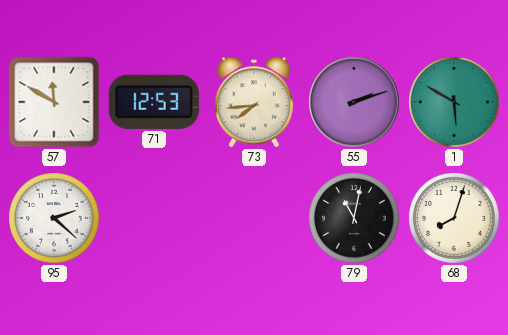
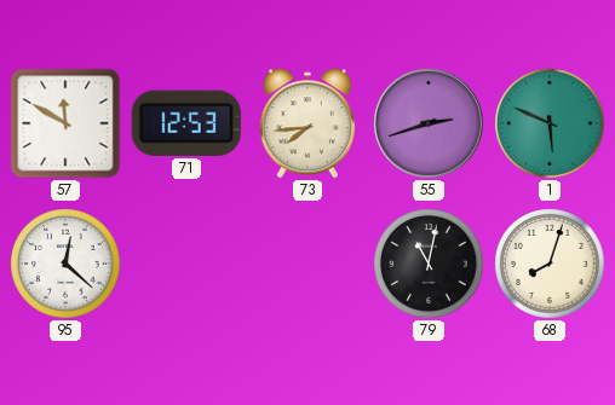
55: 2:12 -> 2:42 (430, 125)
1: 5:50 -> 5:49 (550, 123)
95: 2:22 -> 12:22 (65, 264)
